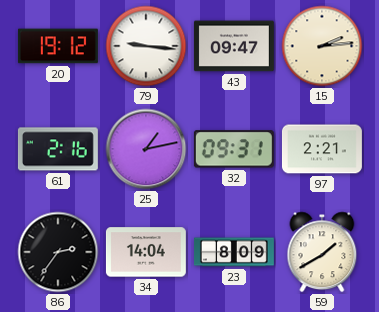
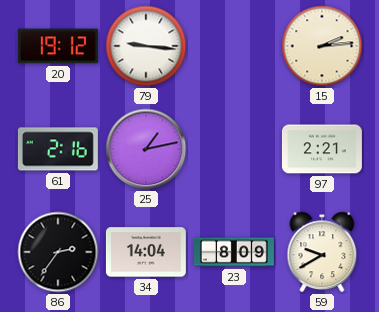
43: 09:47 -> none (234, 46)
32: 09:31 -> none (234, 149)
59: 1:40 -> 9:40 (322, 252)
